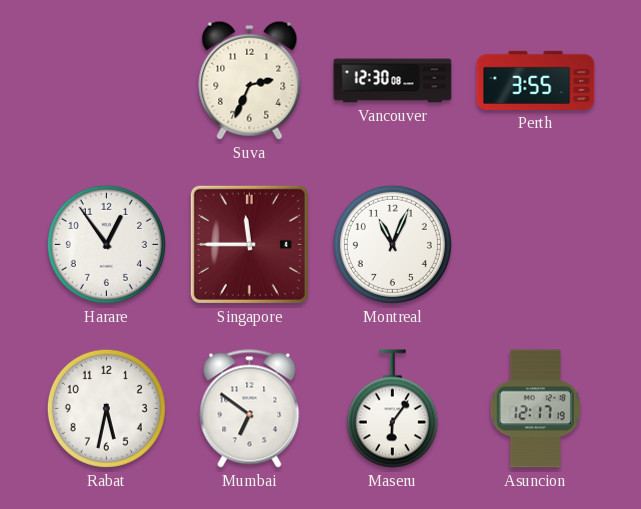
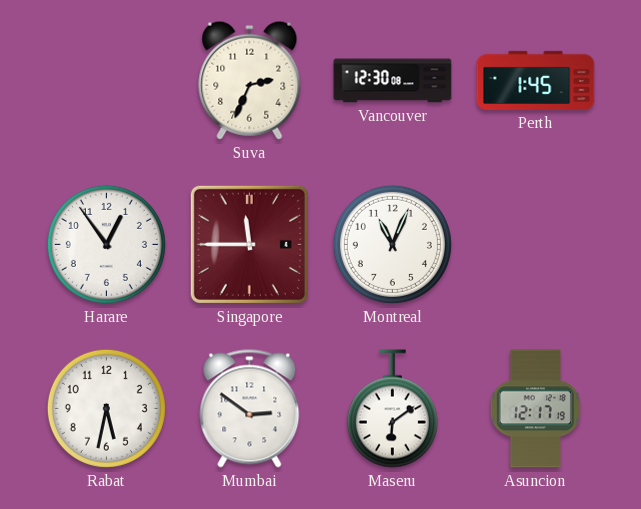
Perth: 3:55 -> 1:45 (536, 80)
Mumbai: 6:51 -> 2:51 (250, 409)
Maseru: 6:06 -> 6:09 (392, 409)
